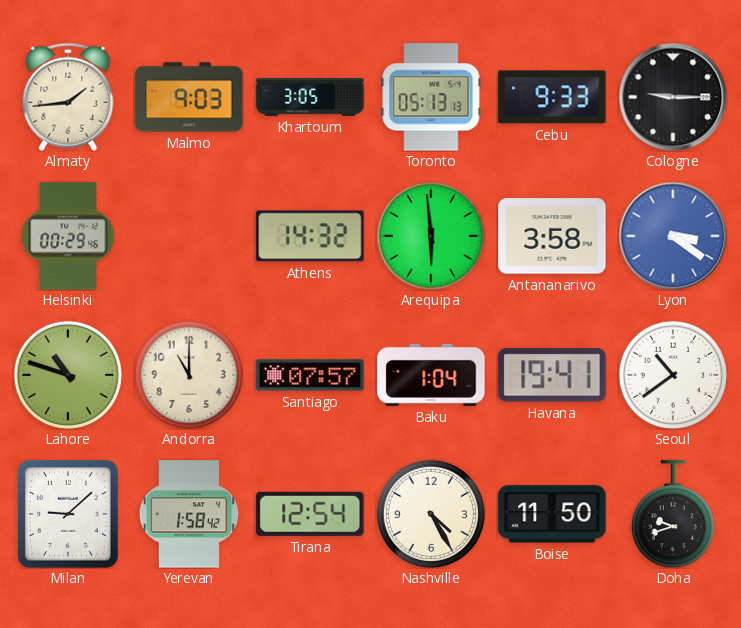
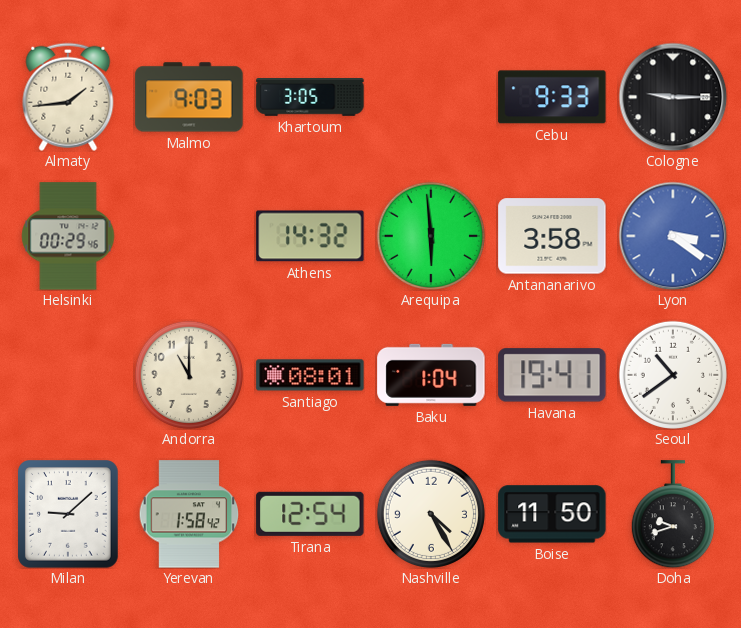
Toronto: 05:13 -> none (431, 97)
Lahore: 10:48 -> none (68, 375)
Santiago: 07:57 -> 08:01 (310, 375)
